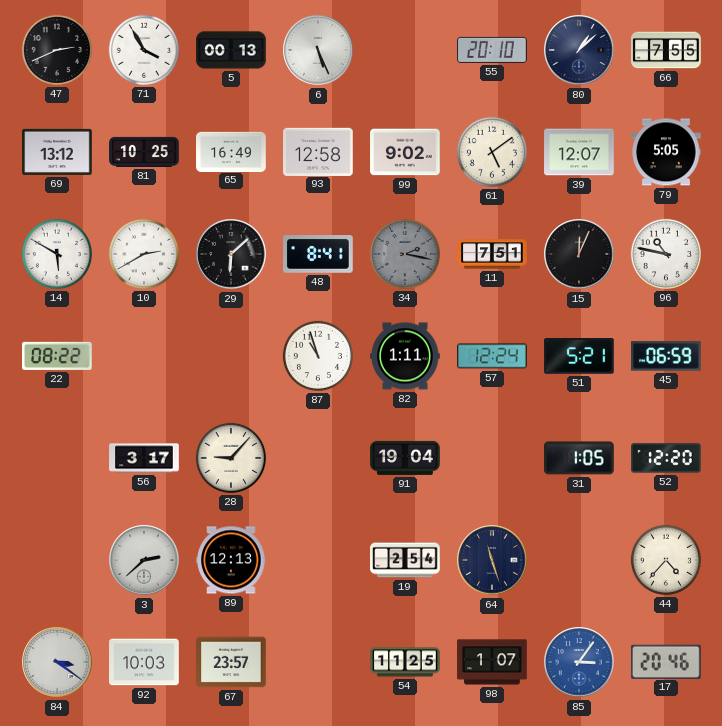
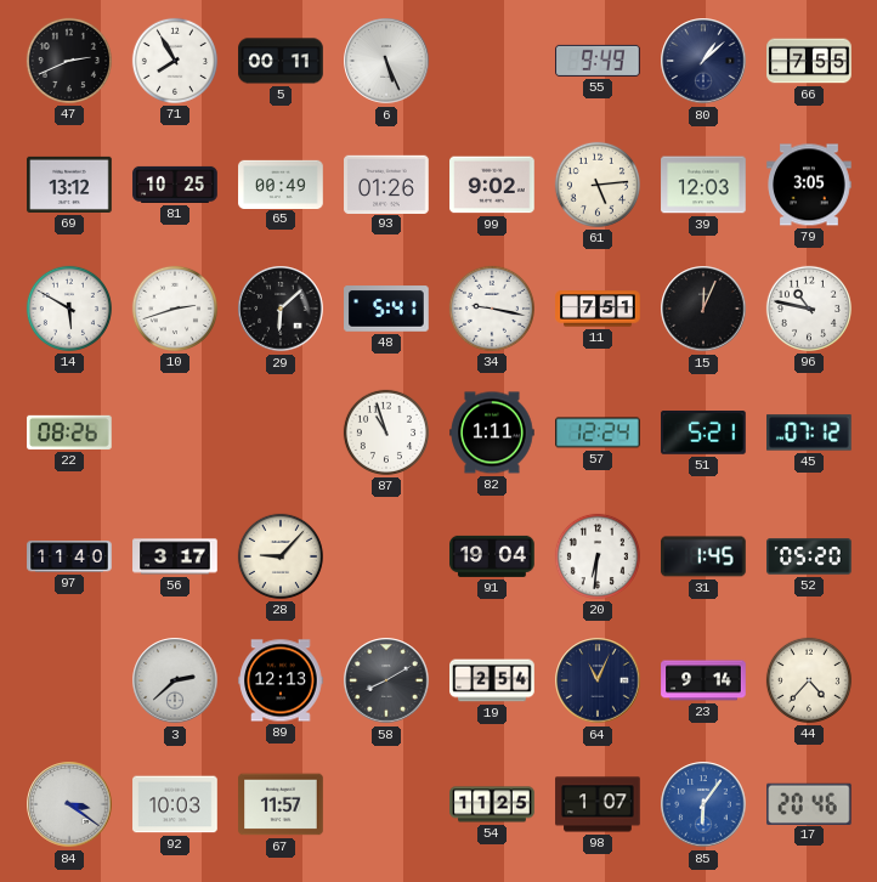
71: 3:55 -> 7:55 (175, 61)
5: 00:13 -> 00:11 (281, 61)
55: 20:10 -> 9:49 (598, 61)
65: 16:49 -> 00:49 (281, 183)
93: 12:58 -> 01:26 (386, 183)
61: 5:09 -> 5:14 (598, 185)
39: 12:07 -> 12:03 (703, 185)
79: 5:05 -> 3:05 (809, 185)
10: 2:40 -> 2:42 (175, 309)
48: 8:41 -> 5:41 (386, 309)
34: 2:17 -> 9:17 (492, 309)
34 dial: grey -> white (492, 309)
22: 08:22 -> 08:26 (69, 432)
45: 06:59 -> 07:12 (810, 432)
97: none -> 11:40 (69, 556)
20: none -> 6:31 (598, 556)
31: 1:05 -> 1:45 (705, 556)
52: 12:20 -> 05:20 (809, 556)
58: none -> 8:10 (386, 680)
64: 11:27 -> 11:04 (598, 680)
23: none -> 9:14 (703, 680)
67: 23:57 -> 11:57 (281, 804)
85: 3:06 -> 6:06 (703, 804)
